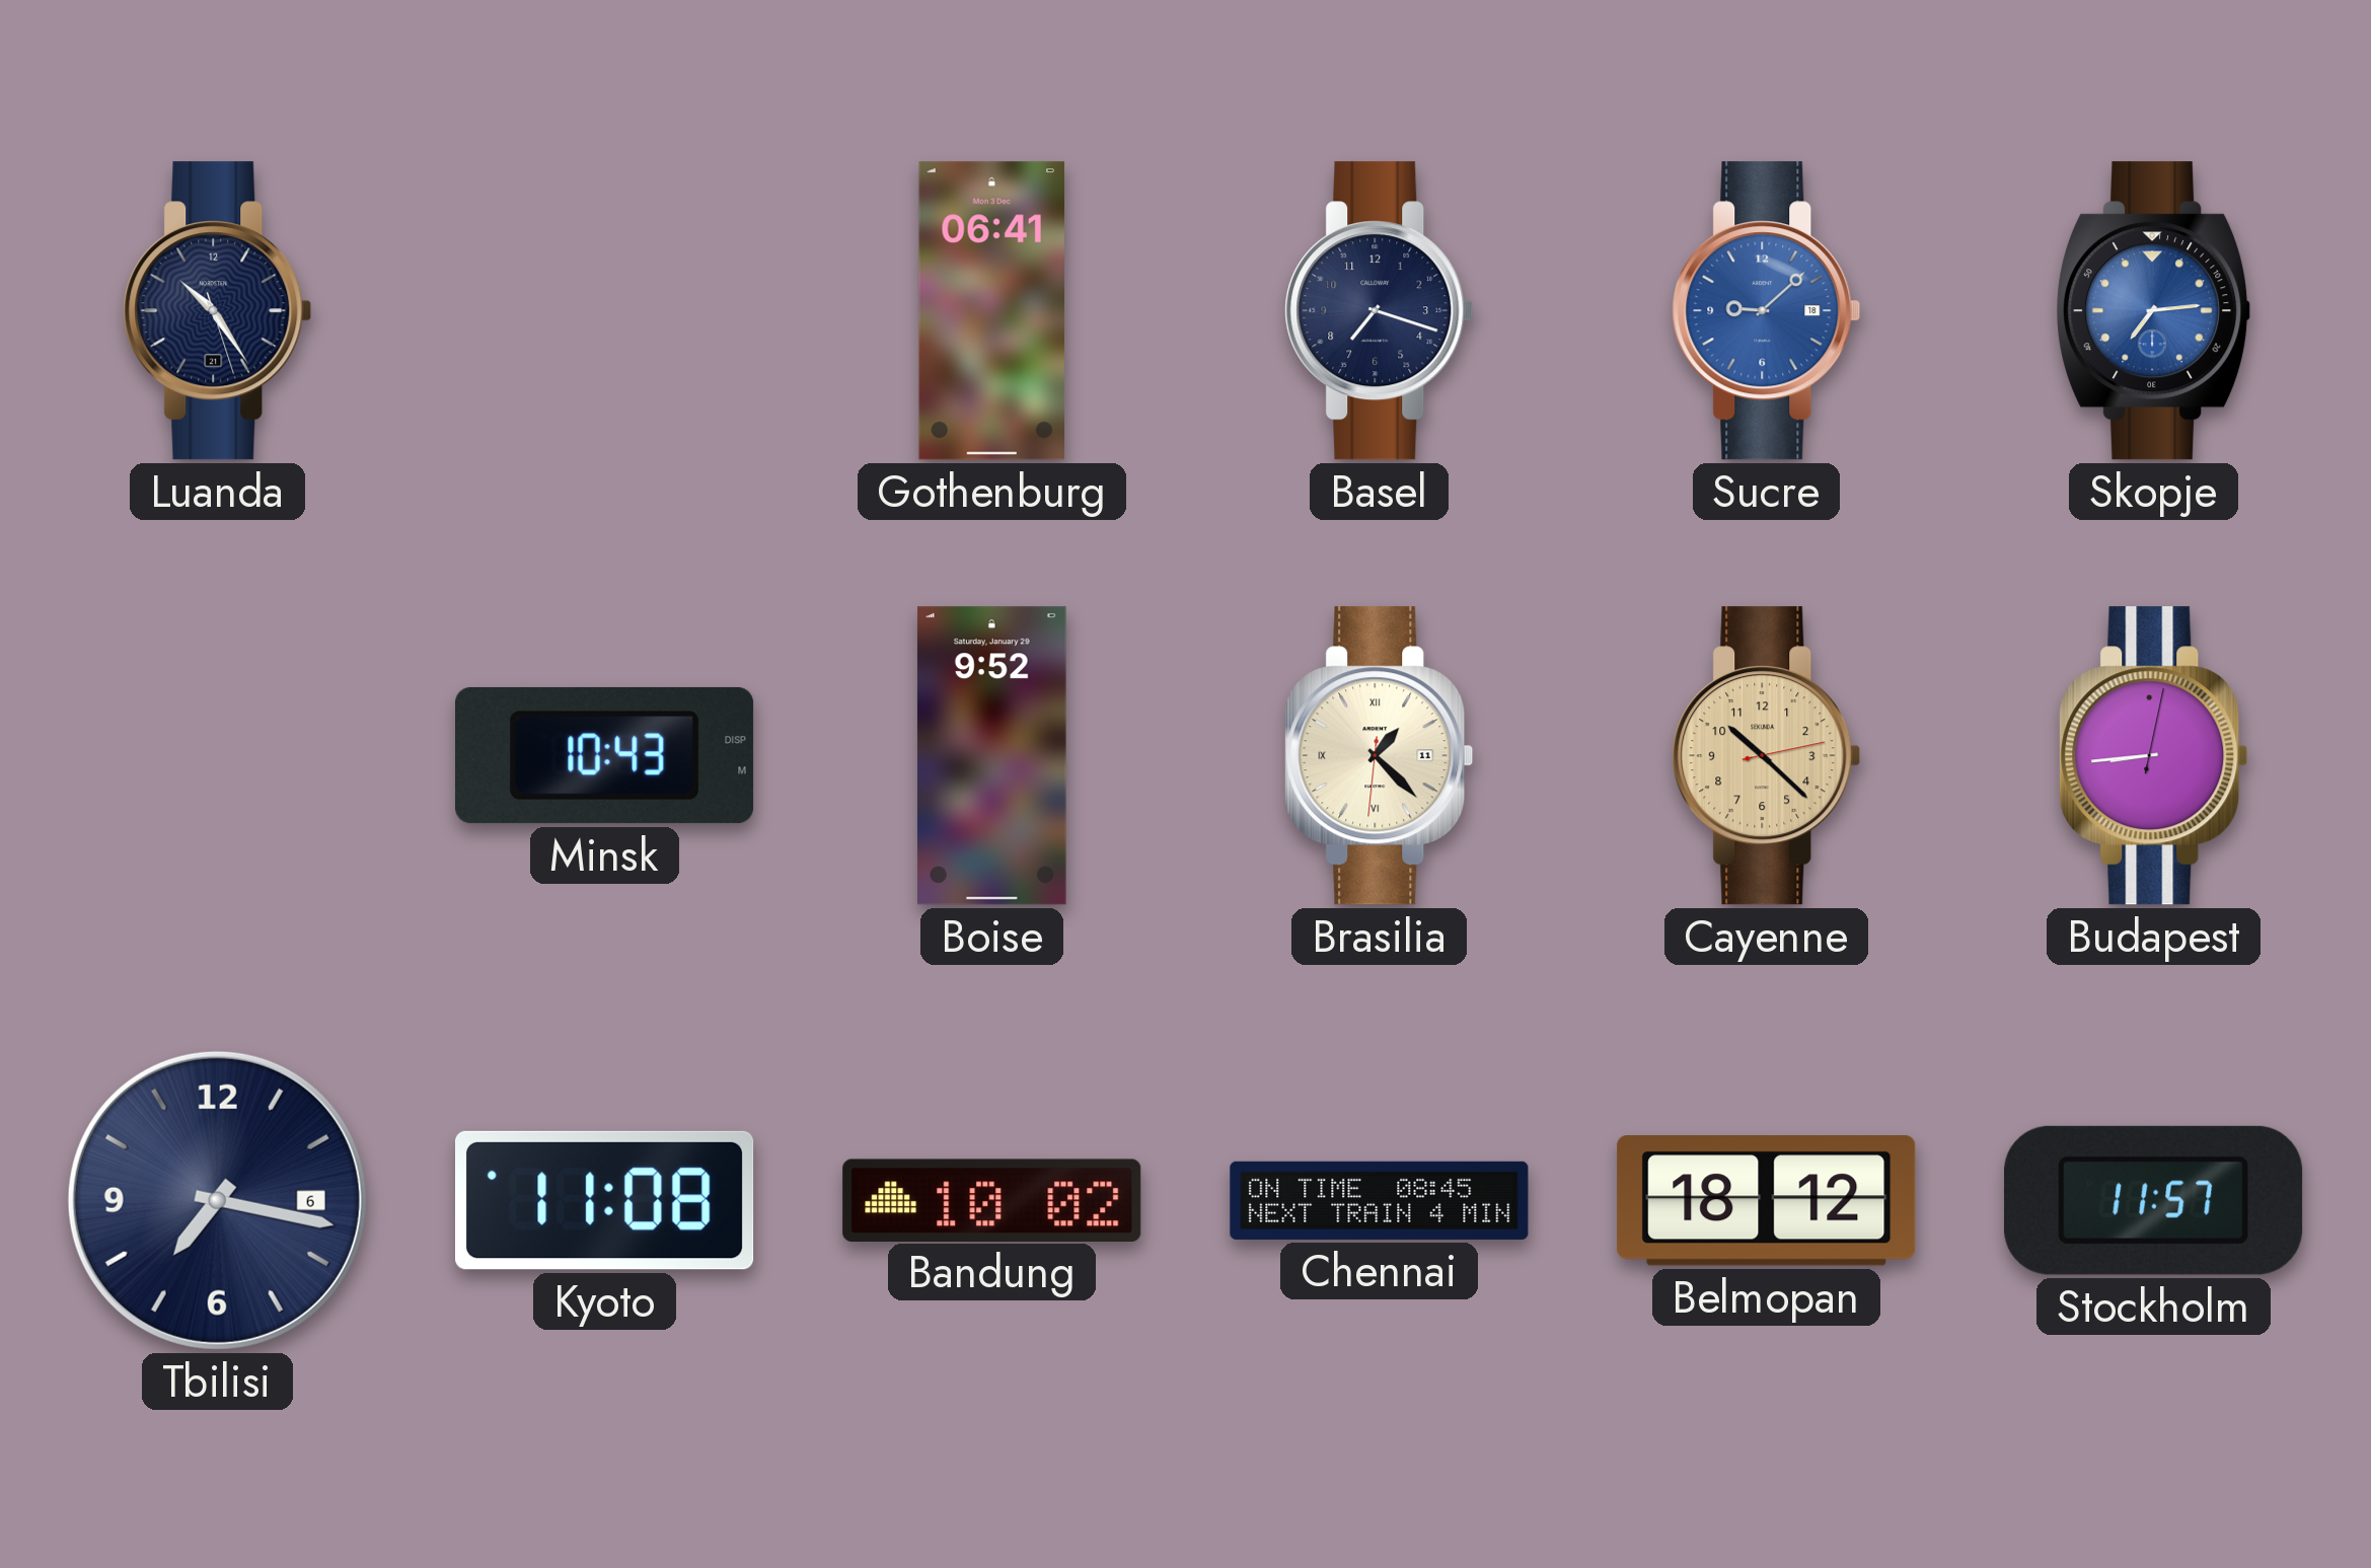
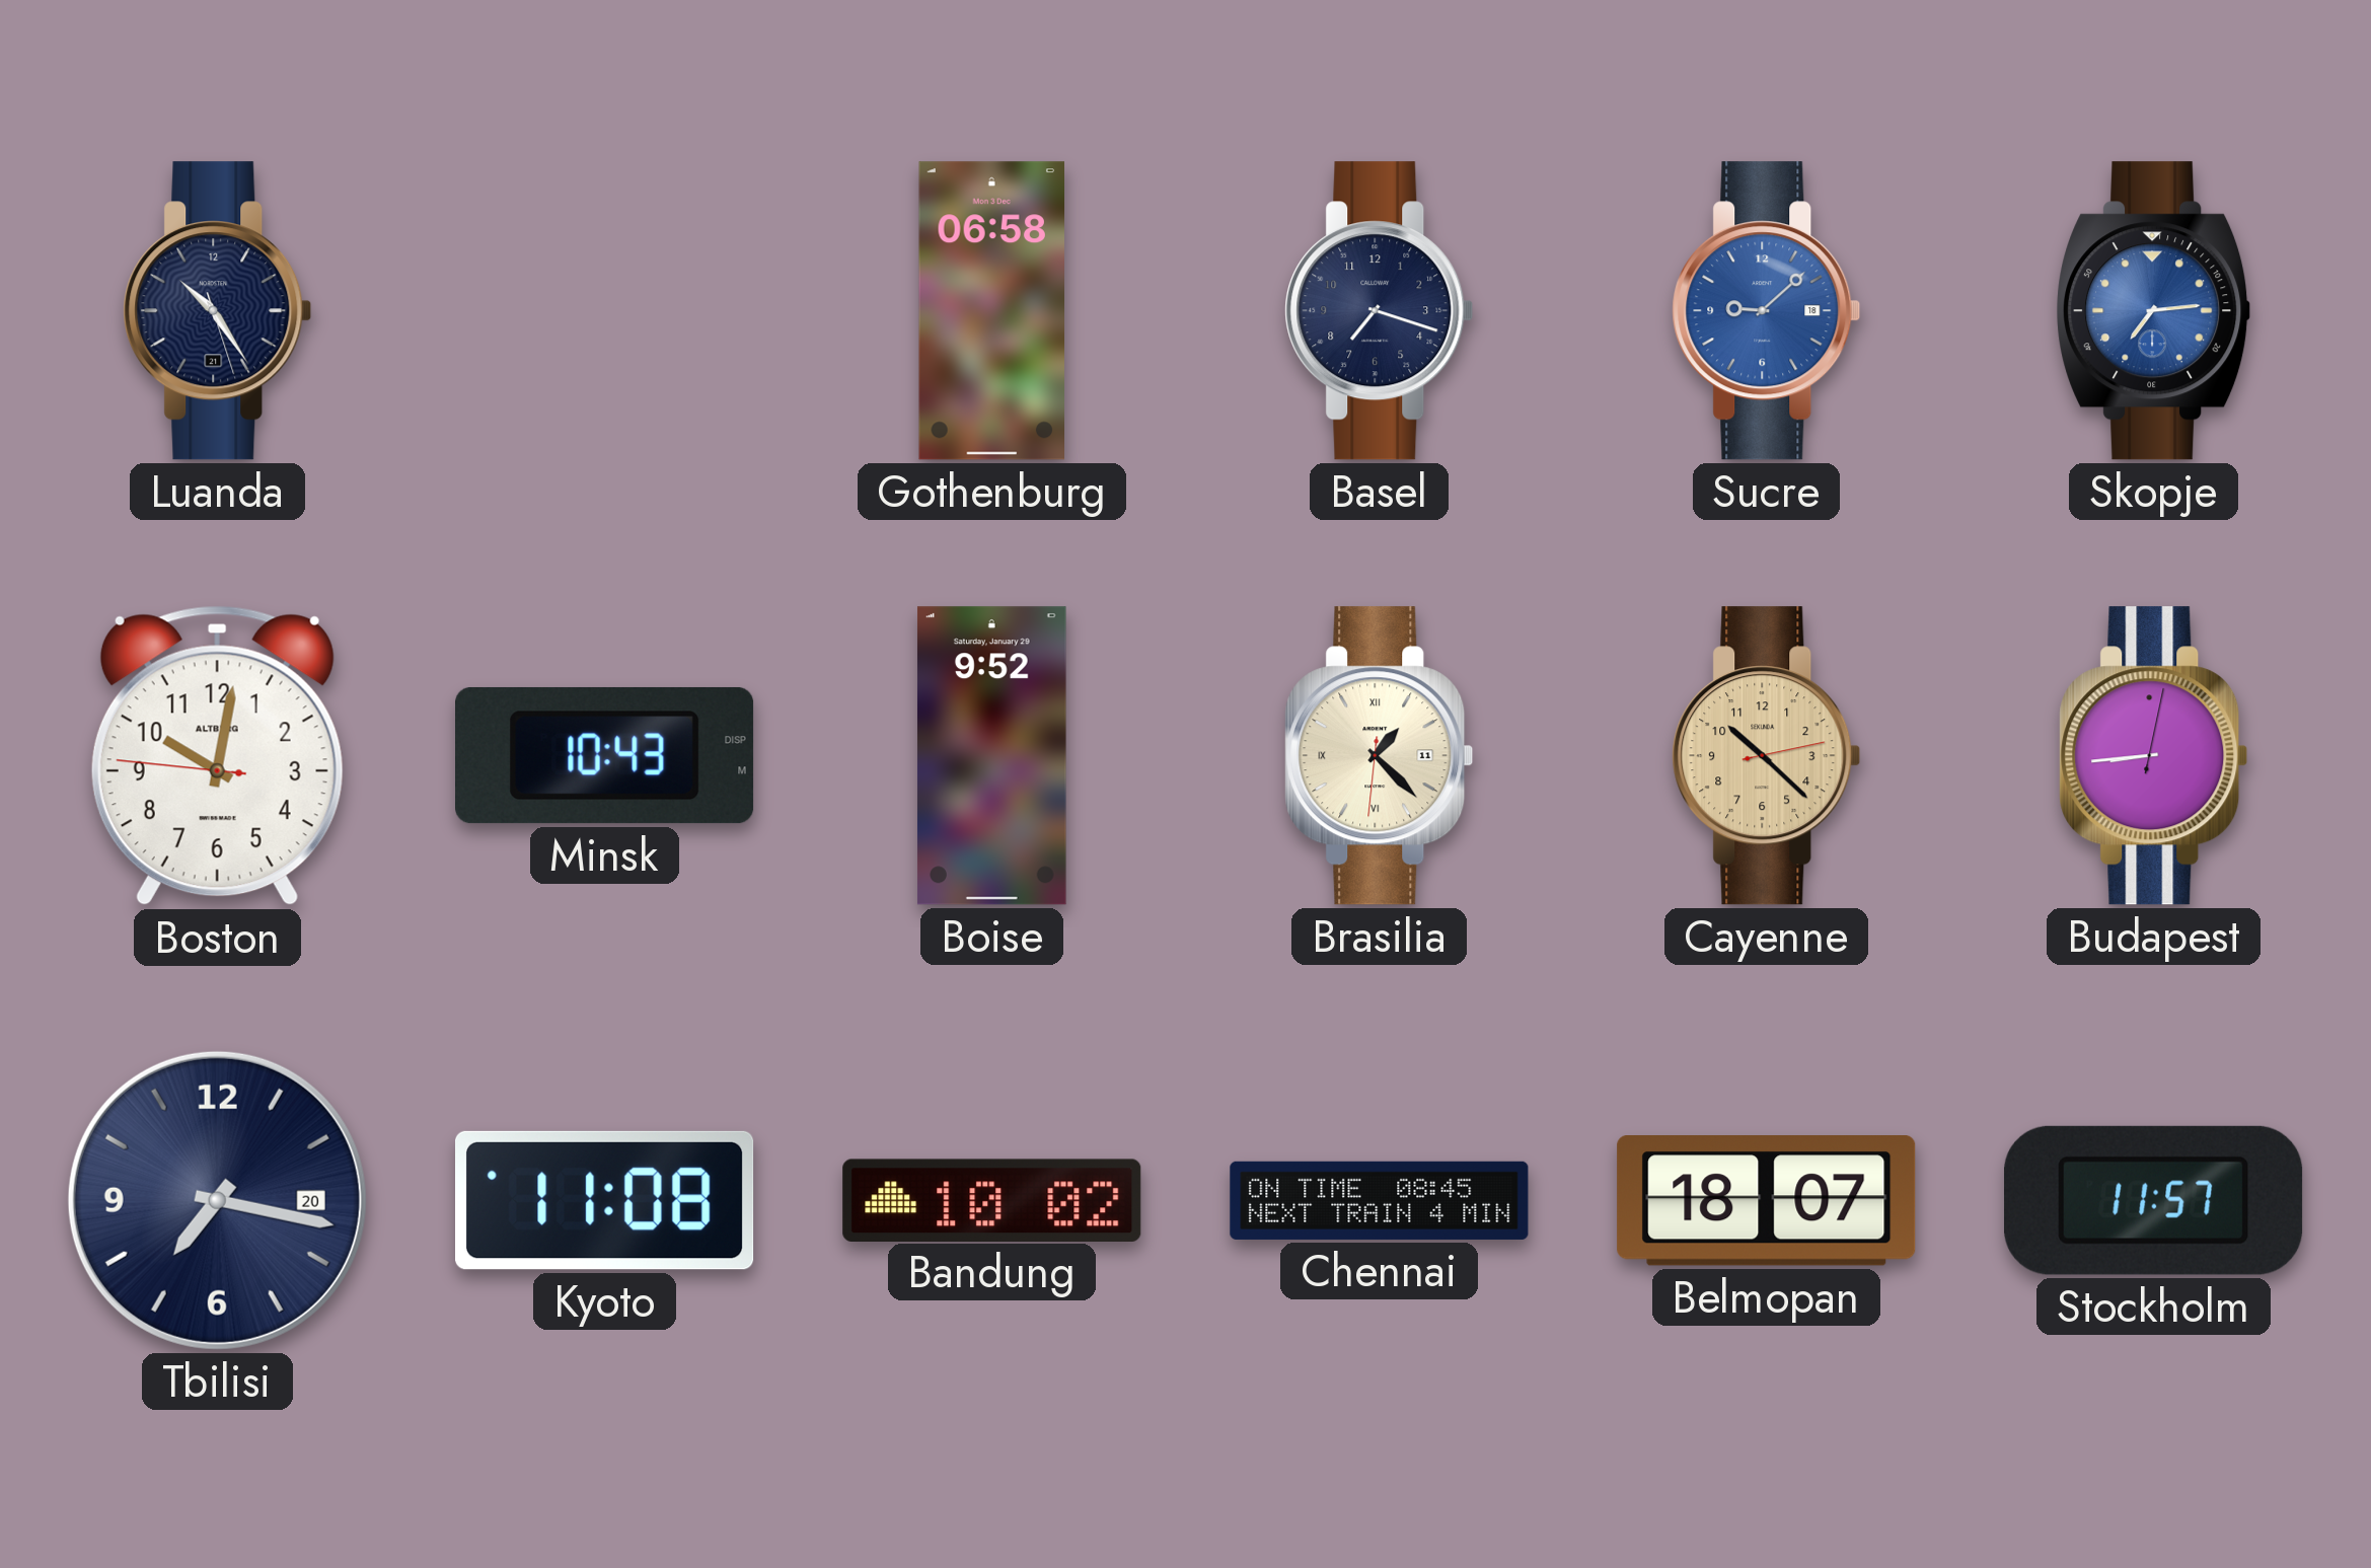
Gothenburg: 06:41 -> 06:58 (991, 311)
Boston: none -> 10:01 (217, 756)
Tbilisi date: 6 -> 20 (217, 1200)
Belmopan: 18:12 -> 18:07 (1767, 1200)
